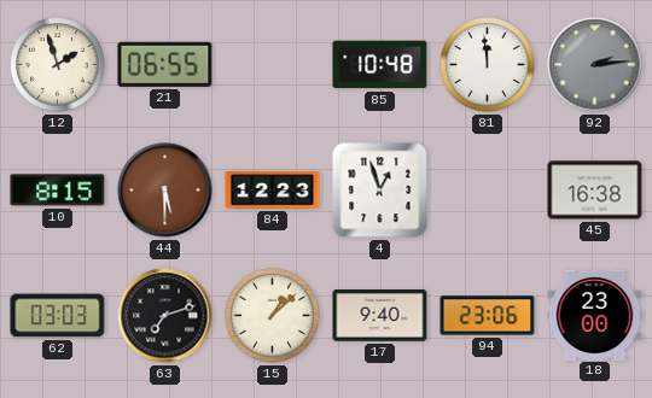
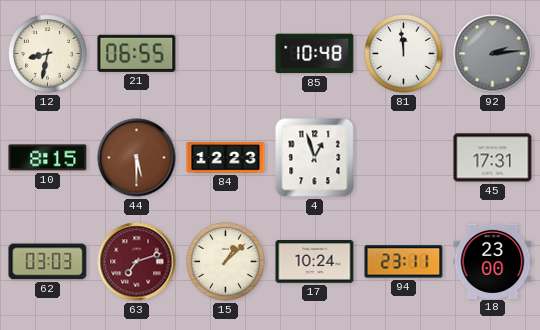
12: 1:57 -> 8:32 (48, 54)
45: 16:38 -> 17:31 (493, 158)
63 dial: black -> burgundy (137, 262)
17: 9:40 -> 10:24 (315, 262)
94: 23:06 -> 23:11 (404, 262)
